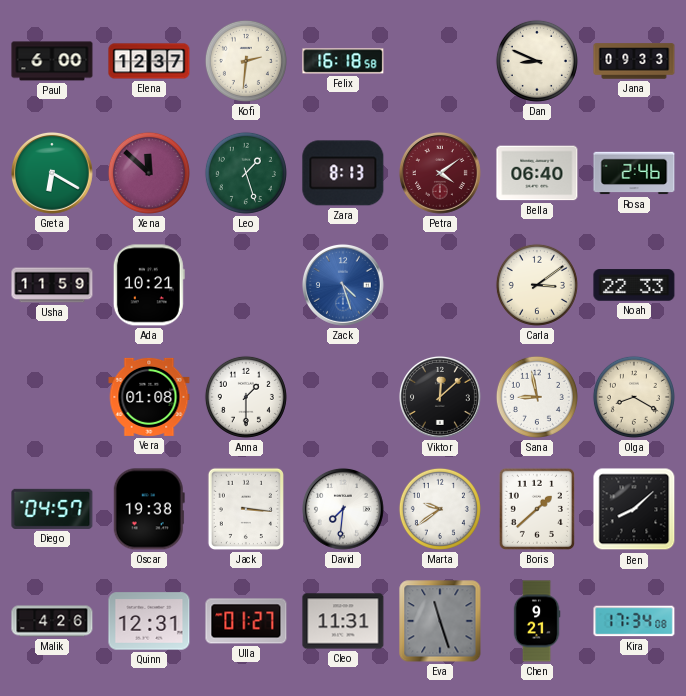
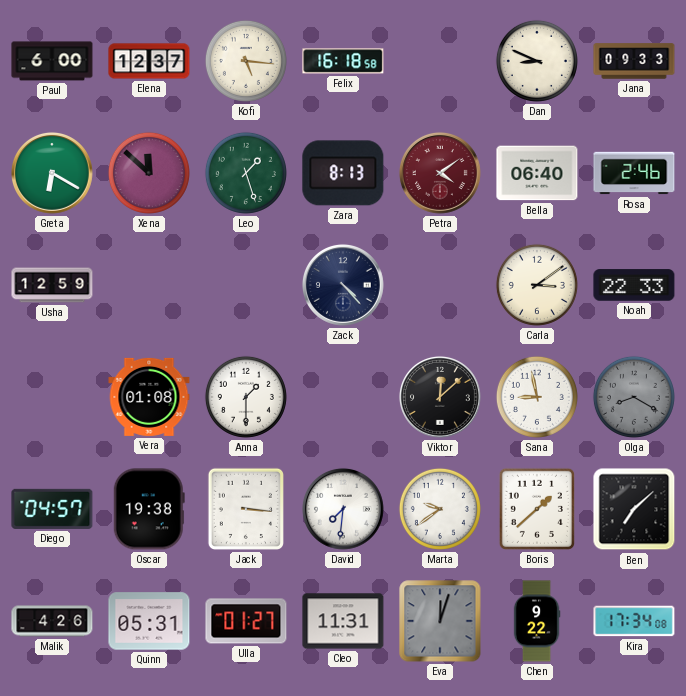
Kofi: 2:31 -> 5:16 (246, 61)
Usha: 11:59 -> 12:59 (52, 285)
Ada: 10:21 -> none (149, 285)
Zack: 4:27 -> 4:23 (343, 285)
Zack dial: blue -> navy (343, 285)
Olga dial: cream -> grey (634, 397)
Ben: 8:08 -> 7:08 (634, 509)
Quinn: 12:31 -> 05:31 (149, 621)
Eva: 11:27 -> 12:03 (440, 621)
Chen: 9:21 -> 9:22 (537, 621)
